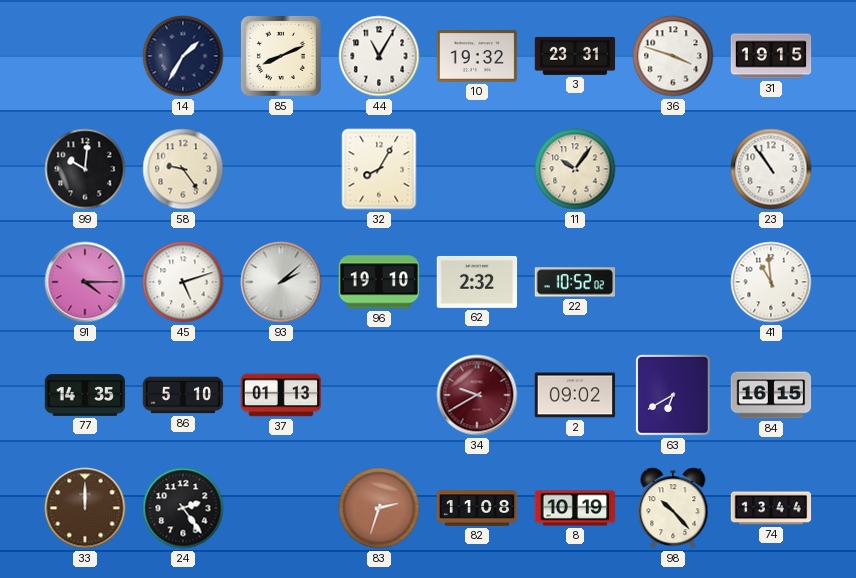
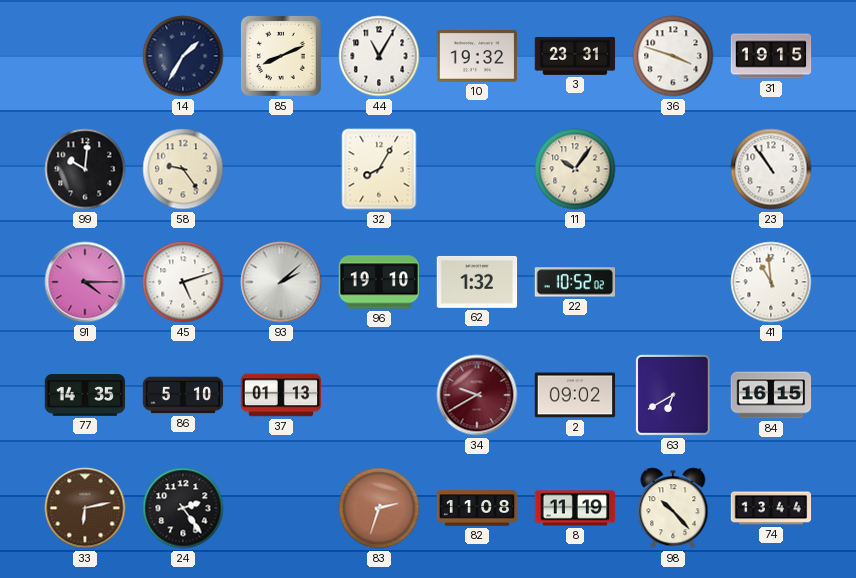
62: 2:32 -> 1:32 (477, 282)
33: 12:00 -> 6:13 (85, 508)
8: 10:19 -> 11:19 (575, 508)
